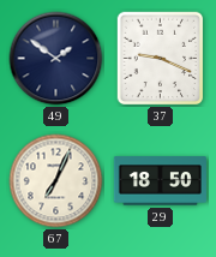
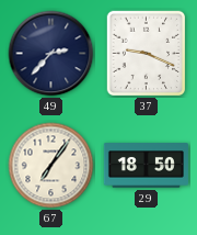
49: 1:51 -> 2:37 (51, 54)
67: 7:04 -> 7:06 (51, 166)
